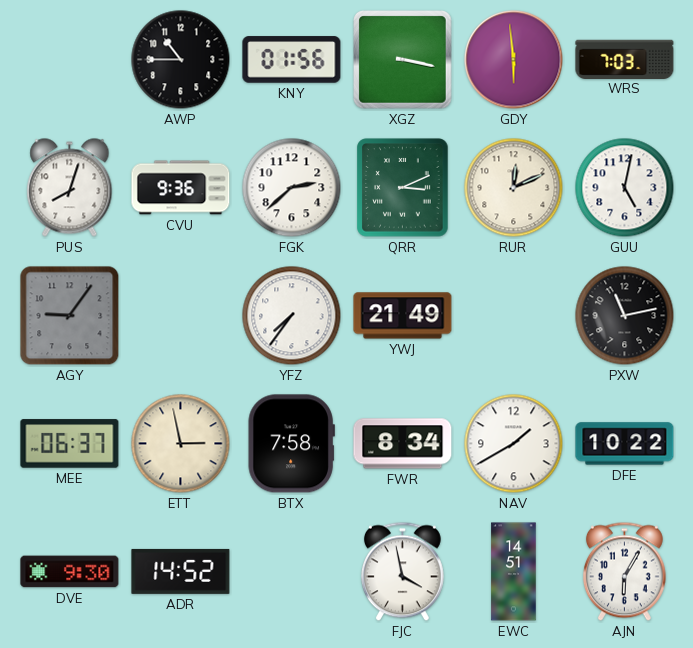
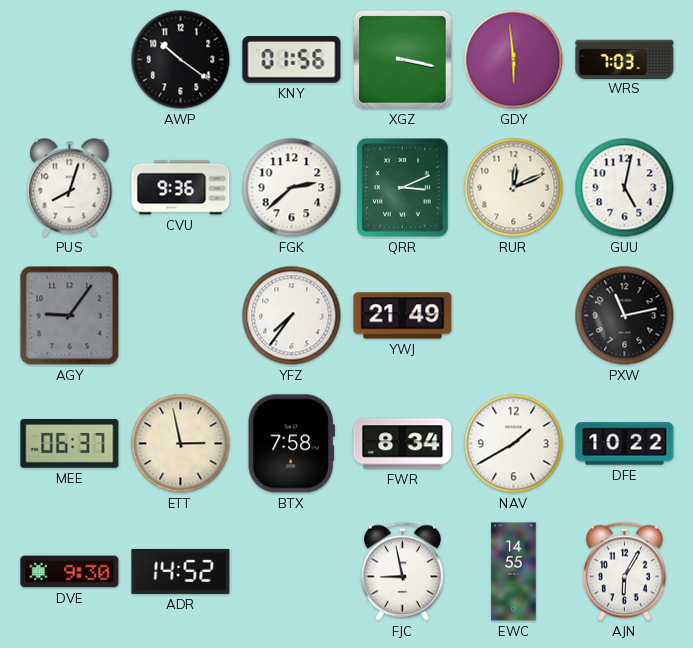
AWP: 10:45 -> 10:21 (181, 60)
FJC: 3:58 -> 8:58 (402, 572)
EWC: 14:51 -> 14:55 (514, 572)
